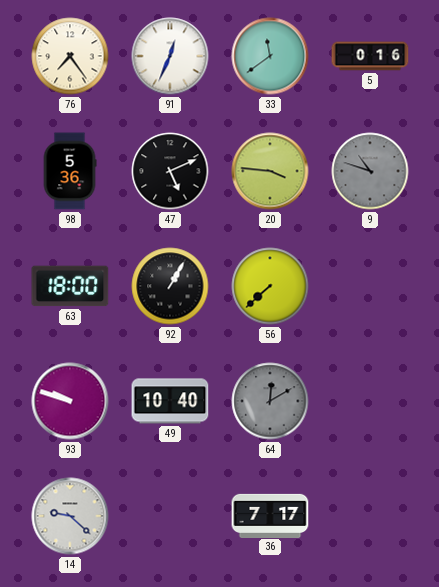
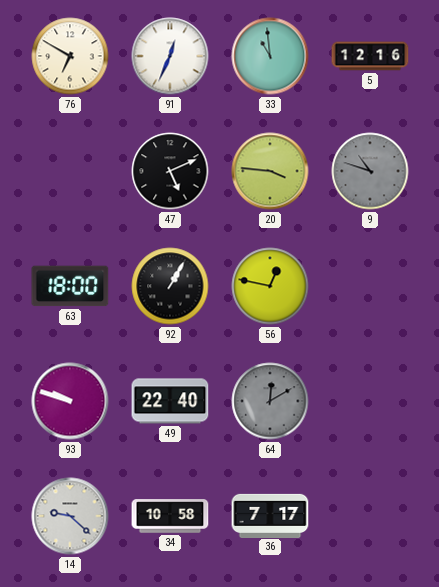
76: 7:24 -> 6:50 (70, 56)
33: 11:39 -> 10:59 (270, 56)
5: 0:16 -> 12:16 (370, 56)
98: 5:36 -> none (70, 171)
56: 7:38 -> 12:47 (270, 286)
49: 10:40 -> 22:40 (170, 401)
34: none -> 10:58 (170, 516)
